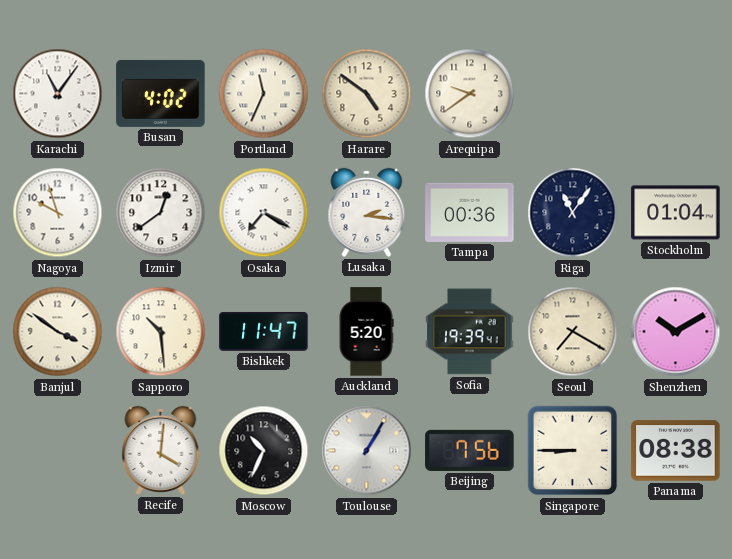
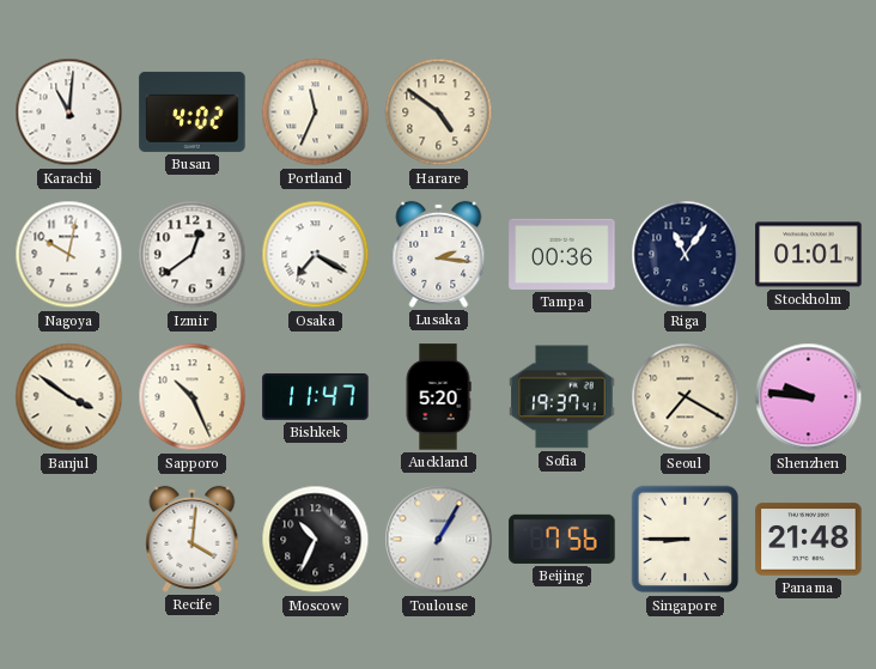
Karachi: 11:06 -> 11:01 (69, 112)
Arequipa: 9:39 -> none (470, 94)
Nagoya: 9:57 -> 10:02 (69, 255)
Stockholm: 01:04 -> 01:01 (809, 255)
Sapporo: 10:29 -> 10:26 (193, 397)
Sofia: 19:39 -> 19:37 (562, 397)
Shenzhen: 10:10 -> 9:46 (809, 397)
Panama: 08:38 -> 21:48 (809, 540)
